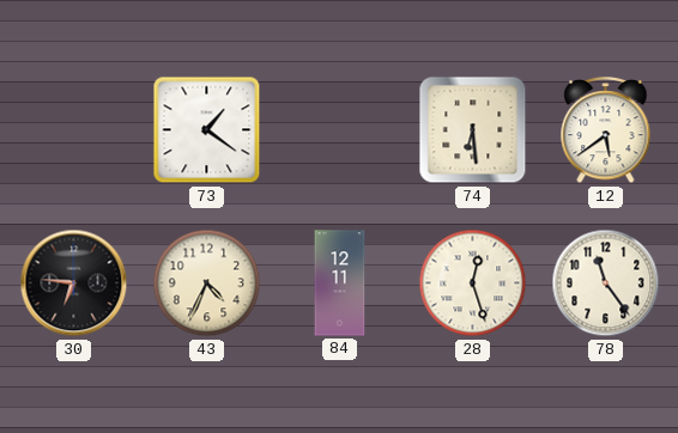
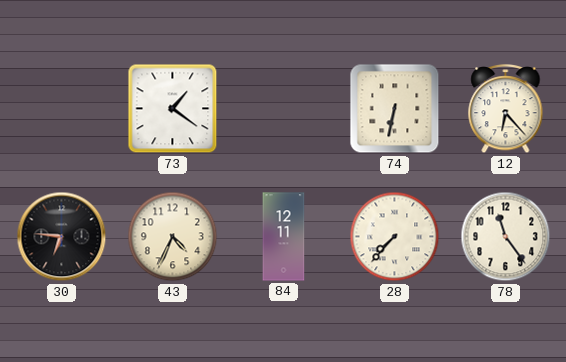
74: 6:29 -> 6:32 (395, 109)
12: 5:39 -> 6:23 (506, 110)
28: 12:27 -> 7:37 (395, 237)
